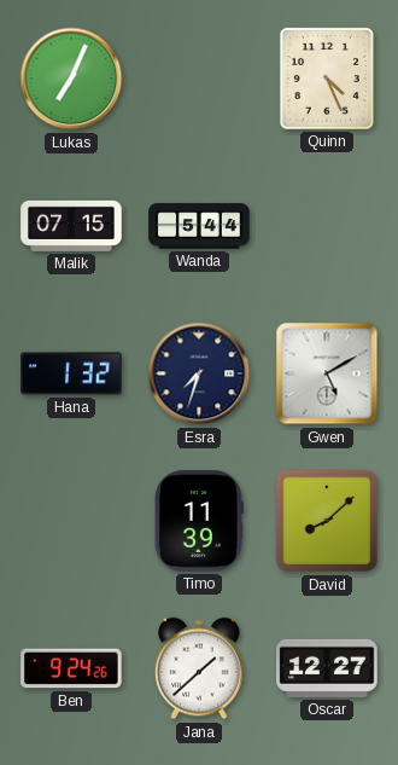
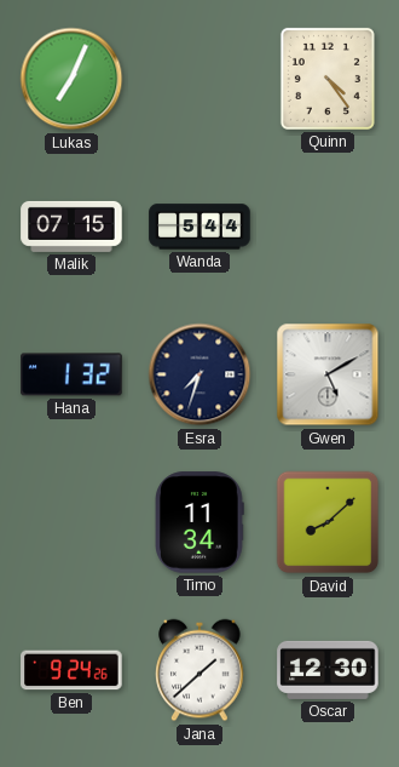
Quinn: 4:26 -> 4:24 (328, 79)
Timo: 11:39 -> 11:34 (199, 522)
Oscar: 12:27 -> 12:30 (328, 670)
